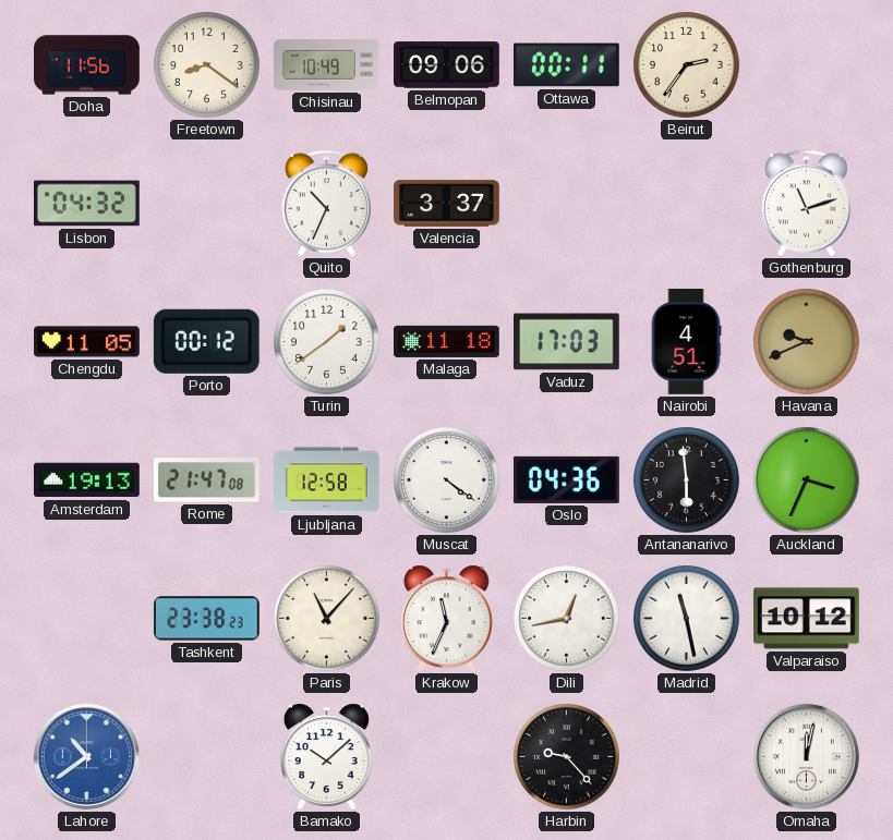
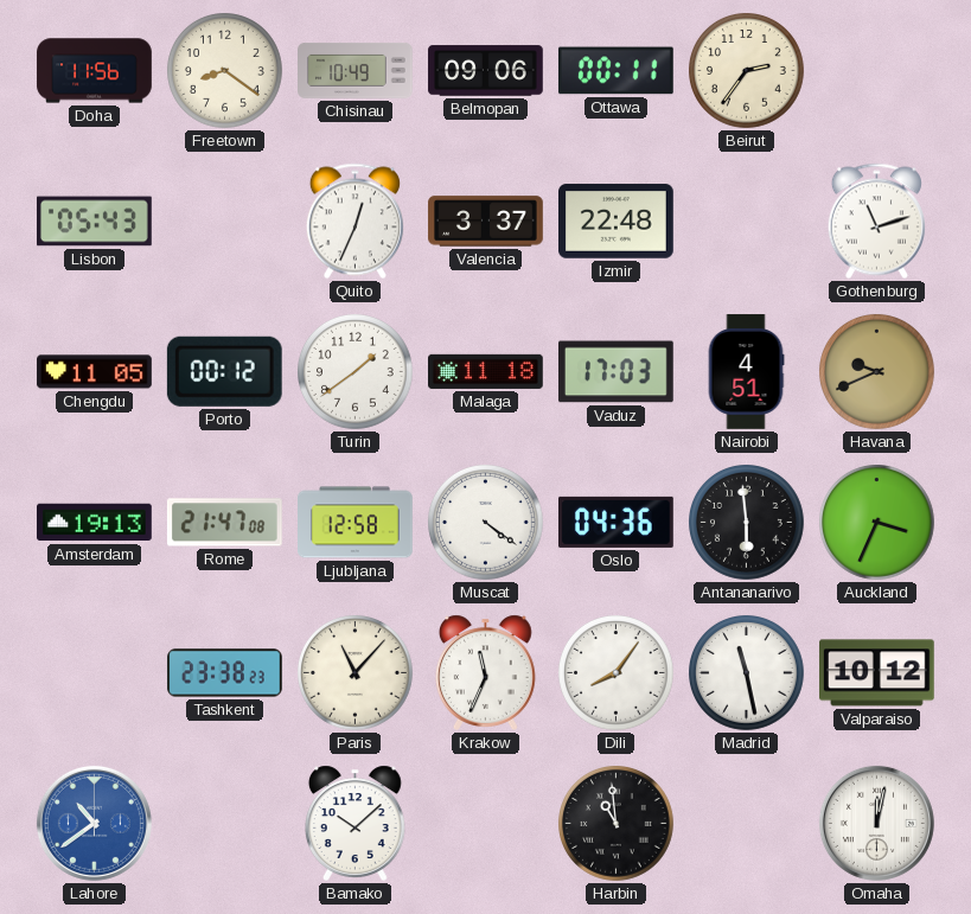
Lisbon: 04:32 -> 05:43 (95, 222)
Quito: 10:34 -> 12:34 (354, 222)
Izmir: none -> 22:48 (617, 222)
Dili: 12:43 -> 8:06 (617, 673)
Harbin: 9:23 -> 10:59 (617, 824)
